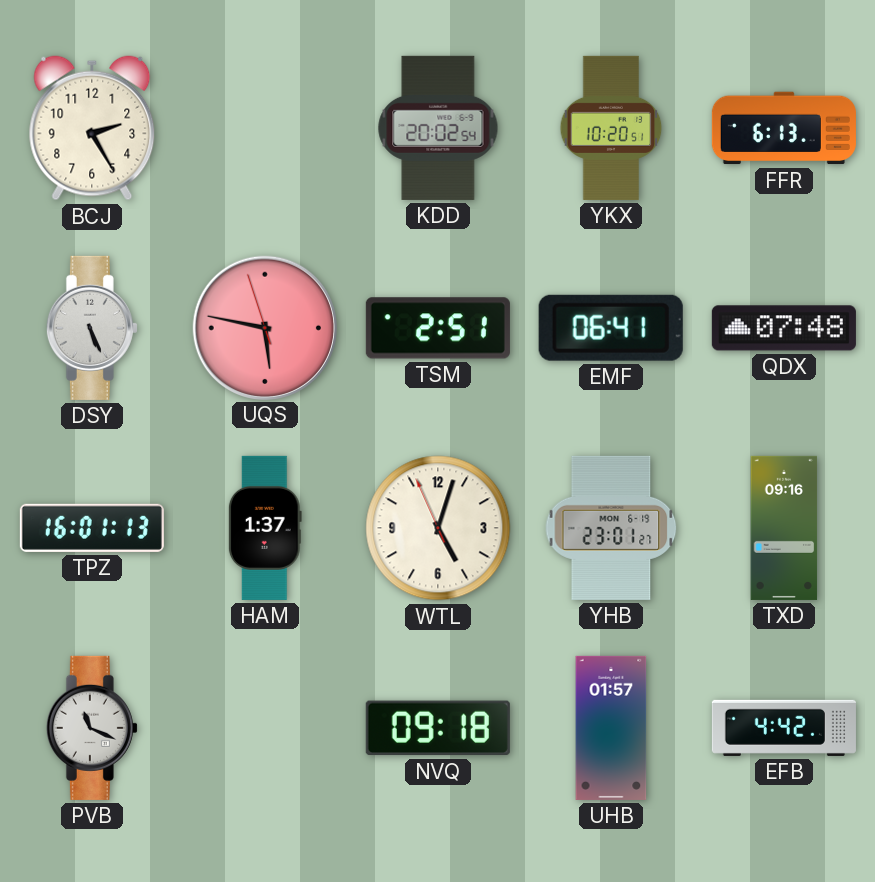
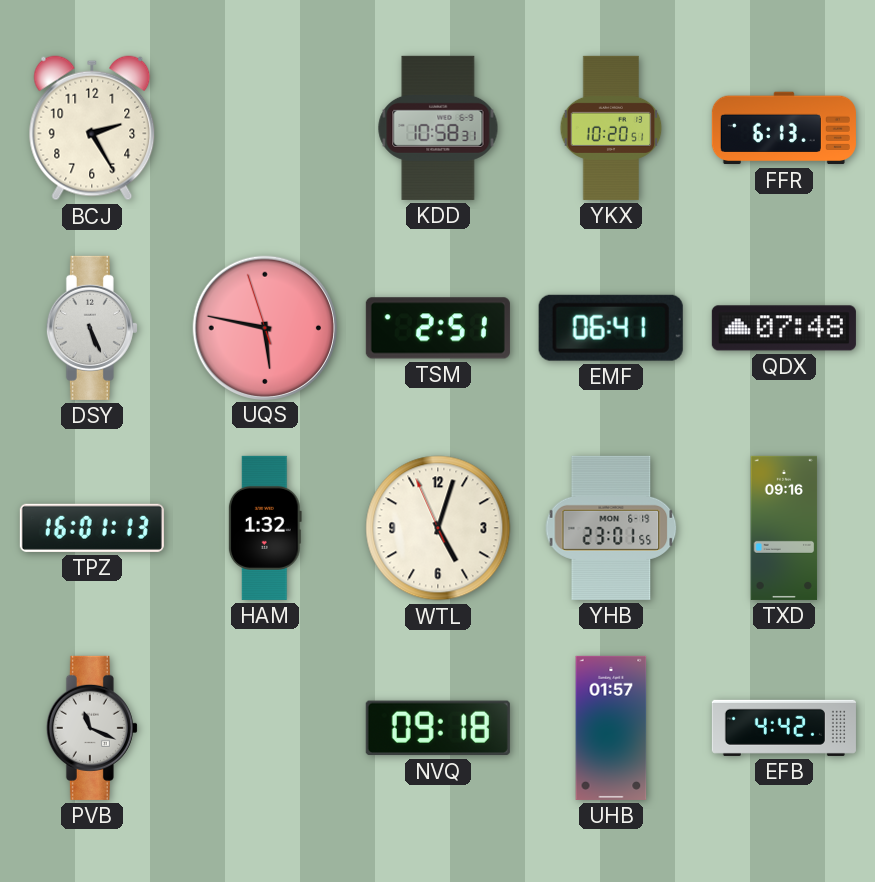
KDD: 20:02 -> 10:58 (438, 128)
HAM: 1:37 -> 1:32 (265, 528)
YHB: 23:01:27 -> 23:01:55 (611, 528)
